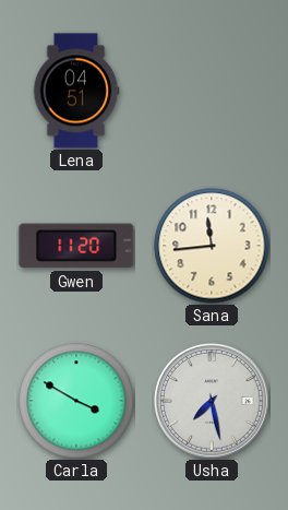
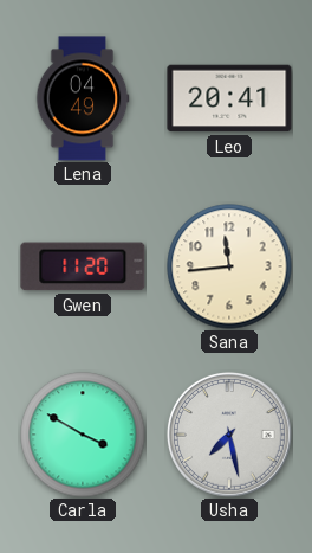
Lena: 04:51 -> 04:49 (83, 98)
Leo: none -> 20:41 (229, 98)
